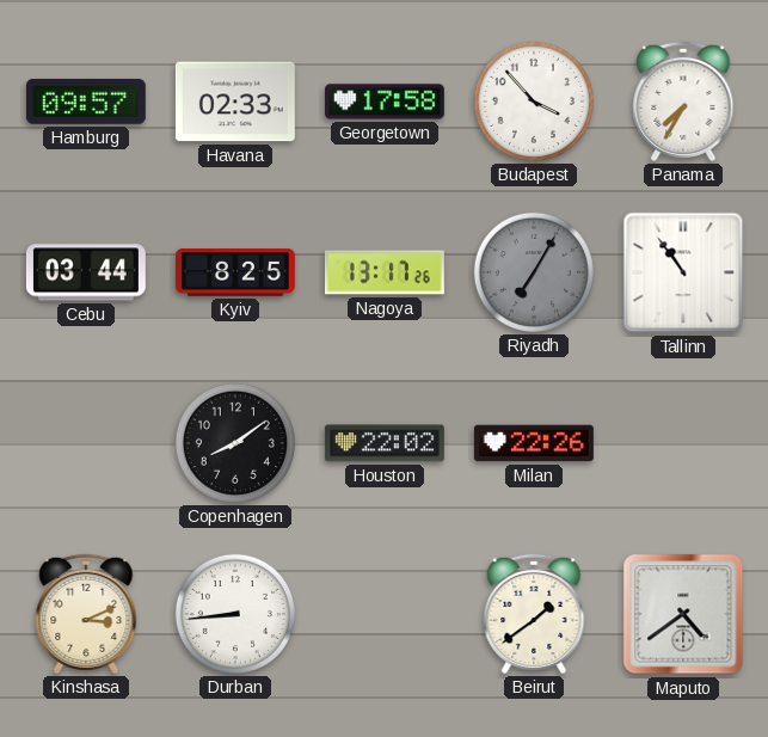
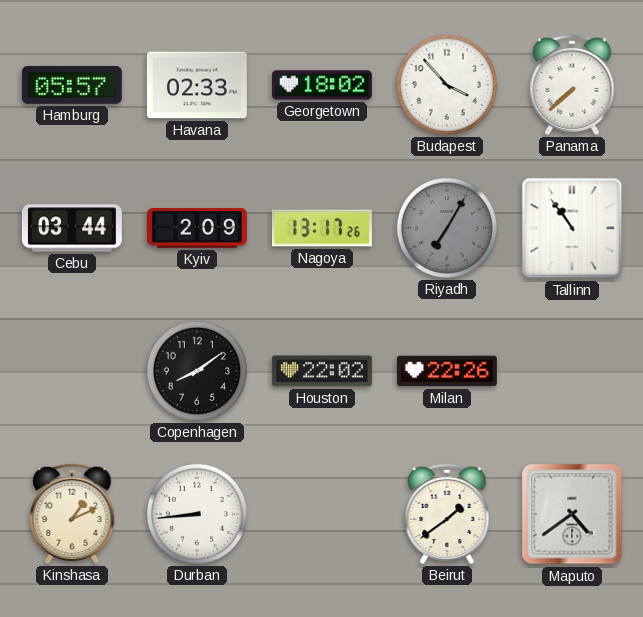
Hamburg: 09:57 -> 05:57 (72, 85)
Georgetown: 17:58 -> 18:02 (322, 85)
Panama: 7:35 -> 7:38 (572, 85)
Kyiv: 8:25 -> 2:09 (197, 228)
Kinshasa: 3:11 -> 1:11 (72, 514)
